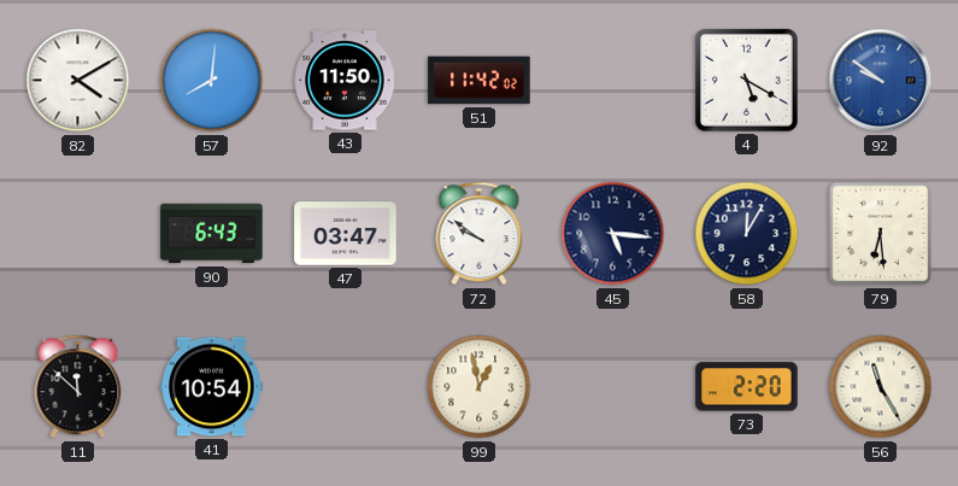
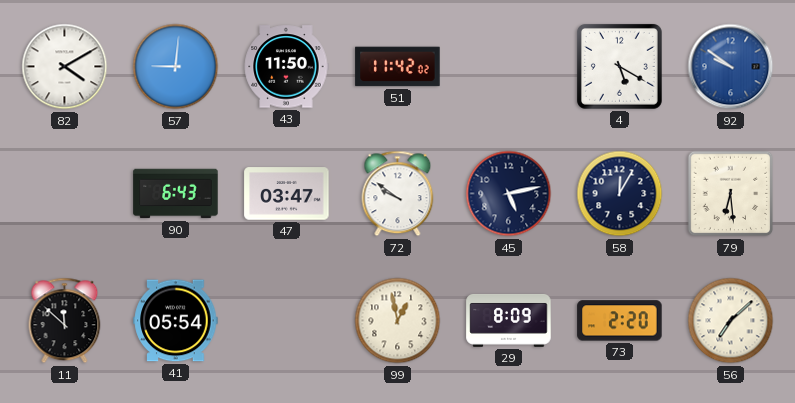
57: 8:01 -> 9:01 (176, 67)
45: 5:16 -> 5:13 (509, 194)
41: 10:54 -> 05:54 (176, 321)
29: none -> 8:09 (509, 320)
56: 11:25 -> 7:08 (731, 321)
